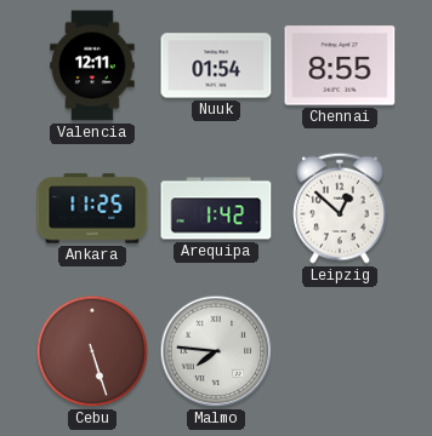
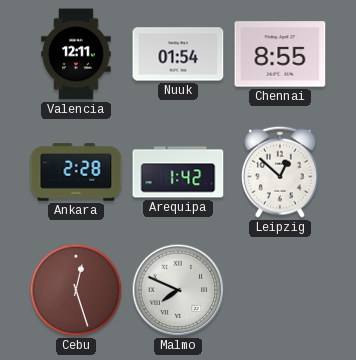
Ankara: 11:25 -> 2:28 (76, 172)
Cebu: 5:27 -> 12:27 (76, 290)
Malmo: 7:46 -> 7:49 (178, 290)
